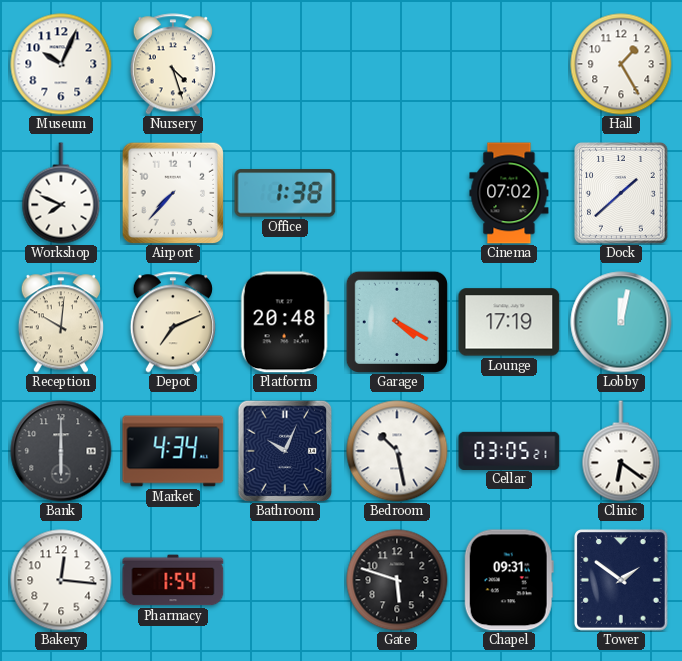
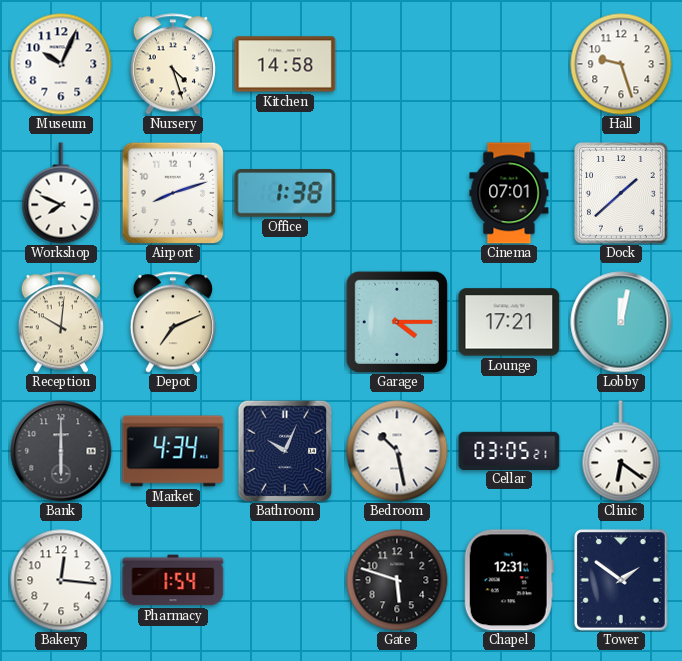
Kitchen: none -> 14:58 (285, 64)
Hall: 1:25 -> 9:27 (621, 64)
Airport: 7:37 -> 8:12 (173, 193)
Cinema: 07:02 -> 07:01 (509, 193)
Platform: 20:48 -> none (285, 322)
Garage: 4:20 -> 4:15 (397, 322)
Lounge: 17:19 -> 17:21 (509, 322)
Chapel: 09:31 -> 12:31 (509, 580)
